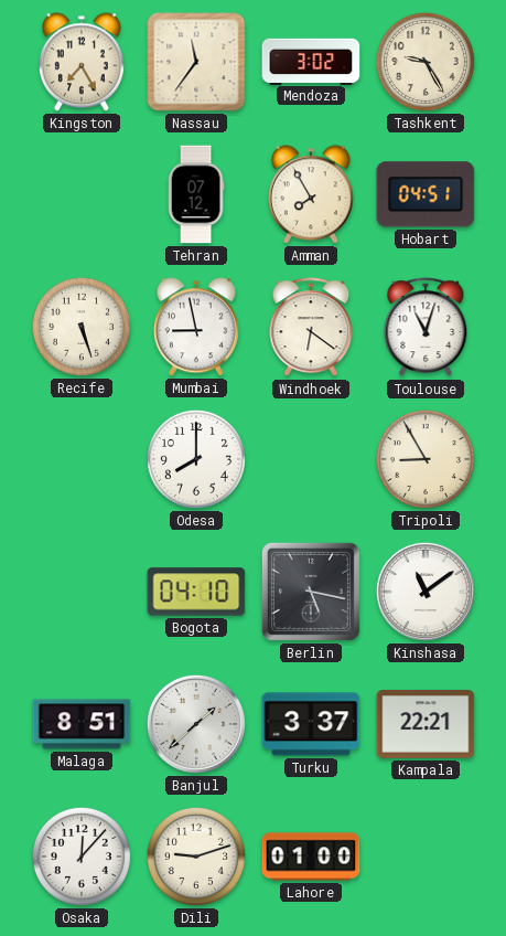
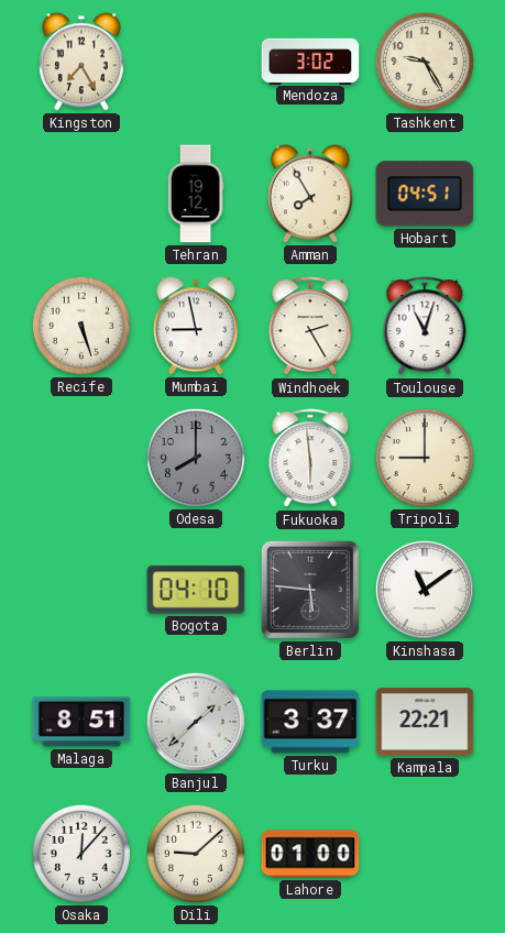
Nassau: 11:36 -> none (196, 62)
Tehran: 07:12 -> 19:12 (196, 194)
Windhoek: 6:21 -> 2:25 (310, 327)
Odesa dial: white -> grey (196, 458)
Fukuoka: none -> 5:59 (310, 459)
Tripoli: 8:55 -> 9:00 (425, 458)
Berlin: 5:17 -> 5:46 (310, 590)
Dili: 9:12 -> 9:08 (196, 854)
